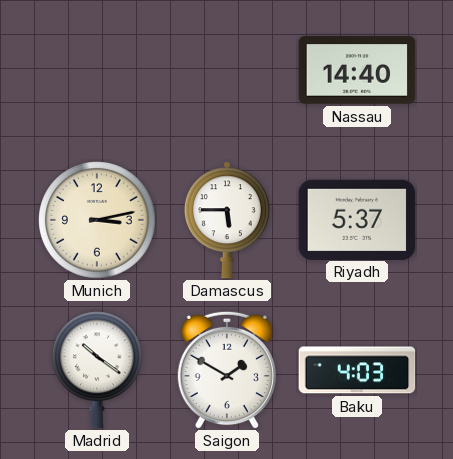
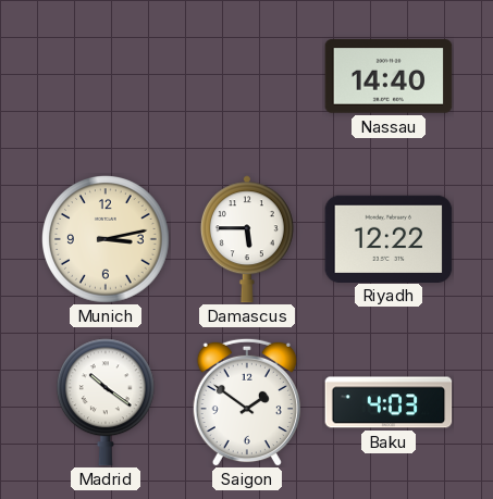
Riyadh: 5:37 -> 12:22 (389, 238)
Saigon: 1:50 -> 1:51 (247, 402)
